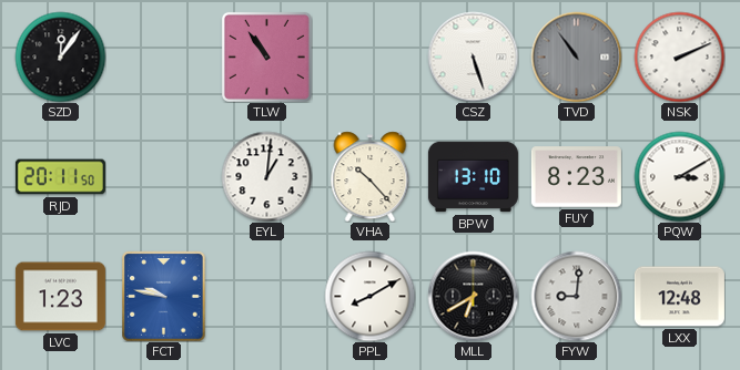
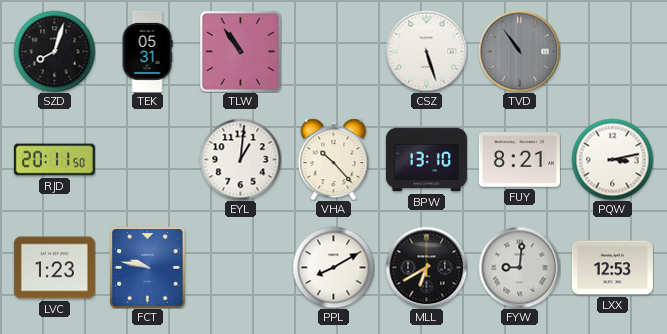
SZD: 12:06 -> 8:03 (54, 51)
TEK: none -> 05:31 (147, 51)
NSK: 2:11 -> none (679, 56)
FUY: 8:23 -> 8:21 (519, 160)
PQW: 3:10 -> 3:13 (612, 159)
LXX: 12:48 -> 12:53 (612, 268)
